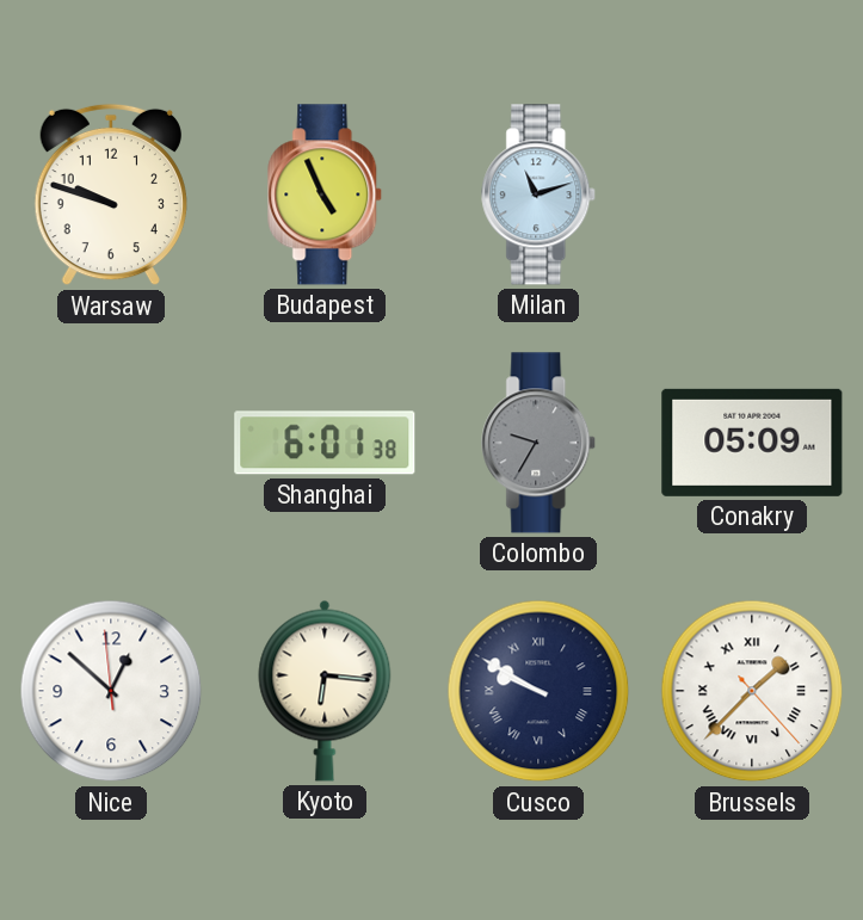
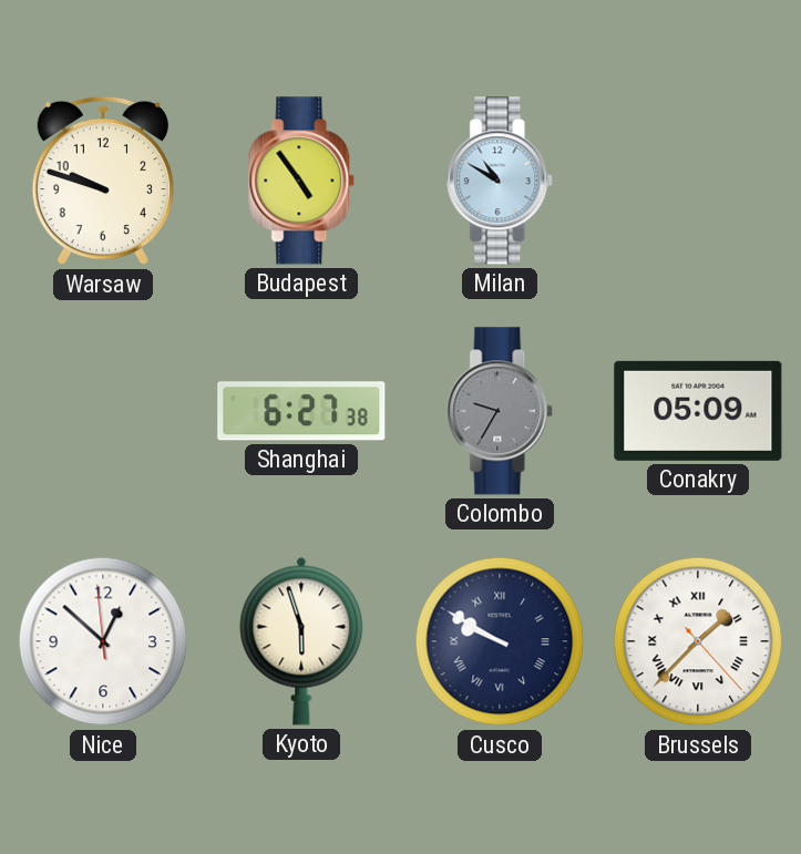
Budapest: 4:56 -> 4:54 (302, 181)
Milan: 11:12 -> 10:50 (501, 181)
Shanghai: 6:01 -> 6:27 (301, 411)
Kyoto: 6:16 -> 5:57 (301, 641)
